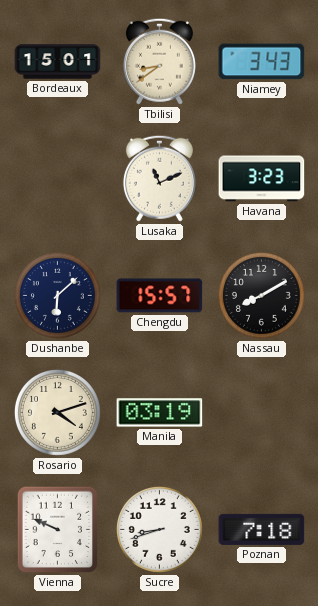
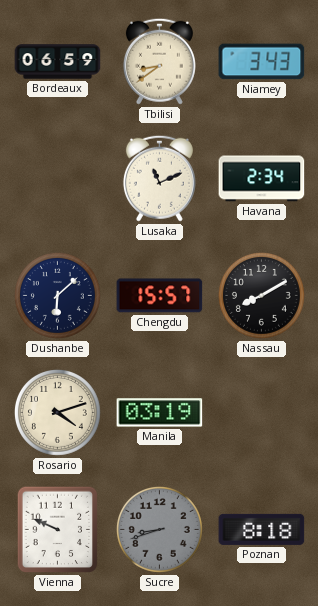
Bordeaux: 15:01 -> 06:59 (58, 62)
Havana: 3:23 -> 2:34 (262, 179)
Sucre dial: white -> grey (159, 529)
Poznan: 7:18 -> 8:18 (262, 529)
